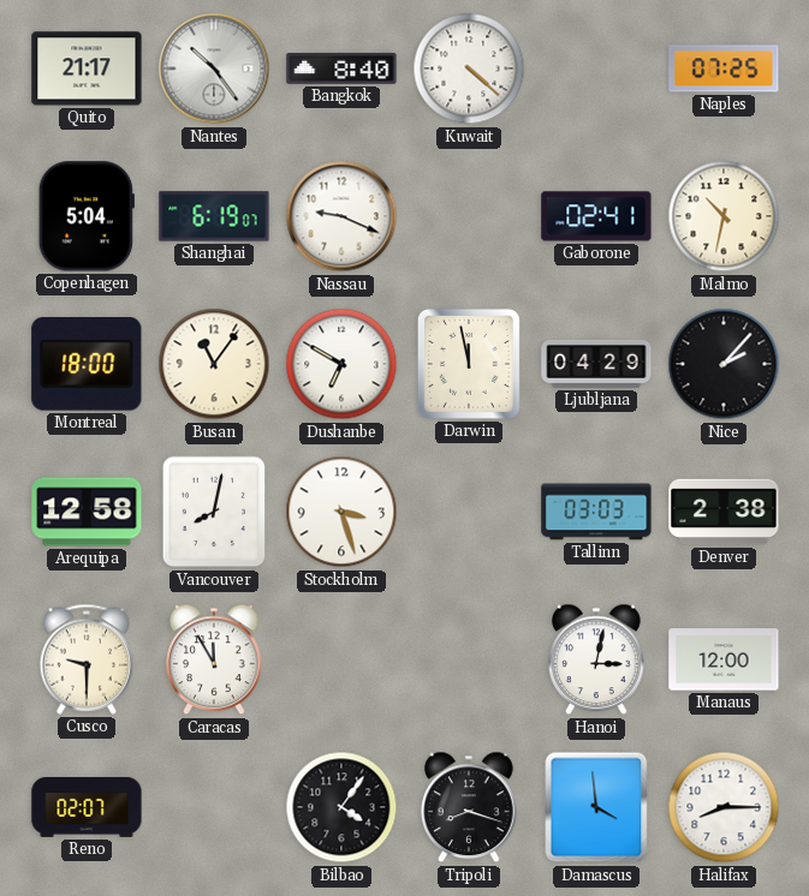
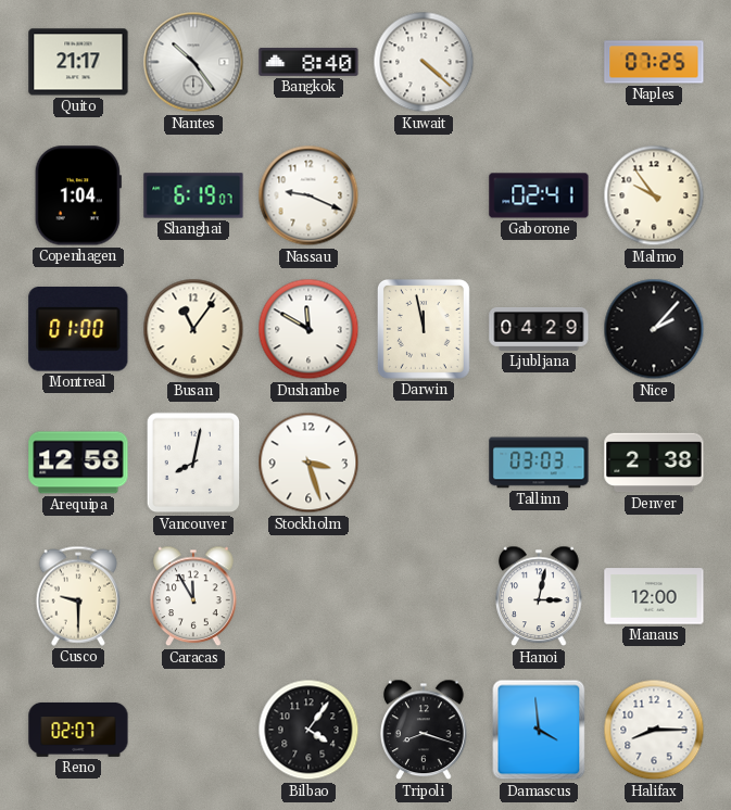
Copenhagen: 5:04 -> 1:04 (78, 195)
Malmo: 10:32 -> 9:54 (654, 195)
Montreal: 18:00 -> 01:00 (78, 330)
Dushanbe: 6:50 -> 11:50 (308, 329)
